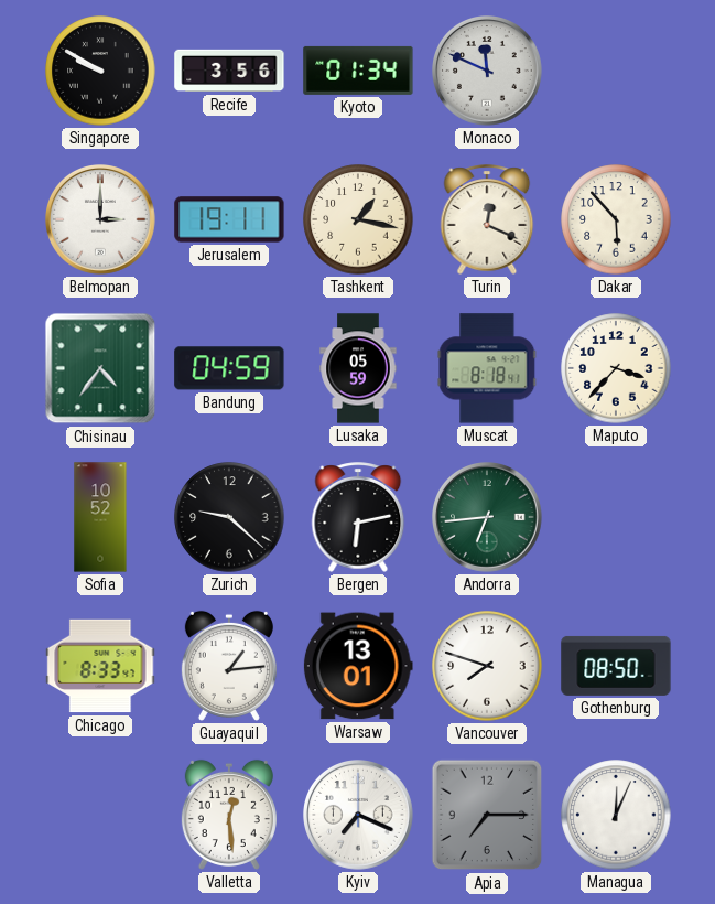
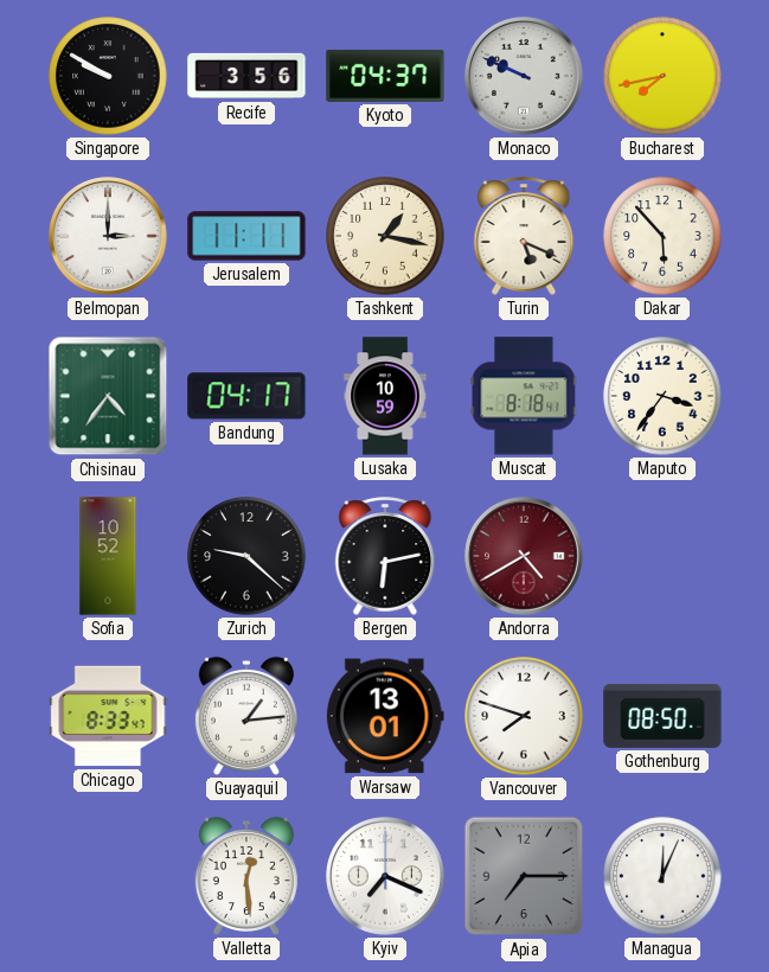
Kyoto: 01:34 -> 04:37 (385, 76)
Monaco: 11:49 -> 9:49 (525, 77)
Bucharest: none -> 7:43 (662, 76)
Jerusalem: 19:11 -> 11:11 (246, 236)
Turin: 12:19 -> 5:19 (524, 236)
Bandung: 04:59 -> 04:17 (246, 396)
Lusaka: 05:59 -> 10:59 (385, 396)
Maputo: 3:37 -> 3:36 (662, 396)
Andorra: 6:44 -> 4:40 (525, 557)
Andorra dial: green -> burgundy (525, 557)
